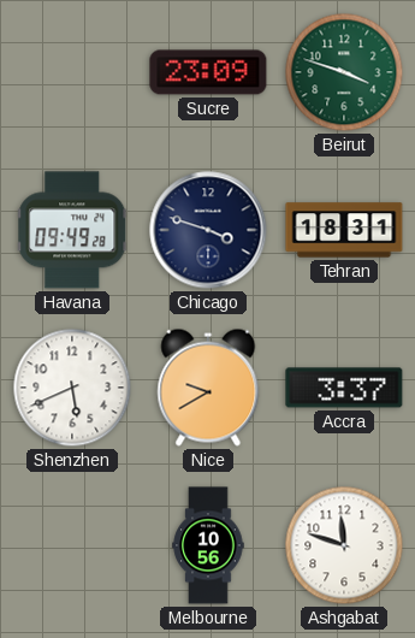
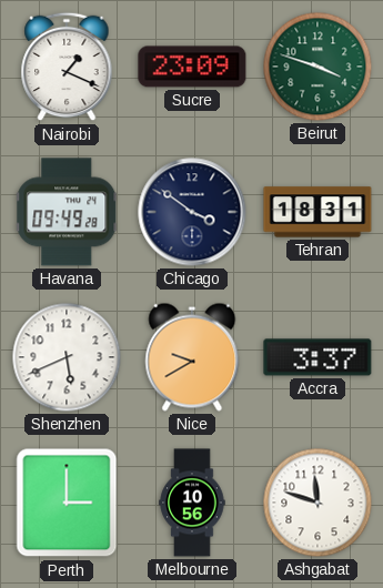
Nairobi: none -> 1:19 (67, 67)
Chicago: 3:48 -> 3:51 (192, 212)
Perth: none -> 3:00 (67, 503)
